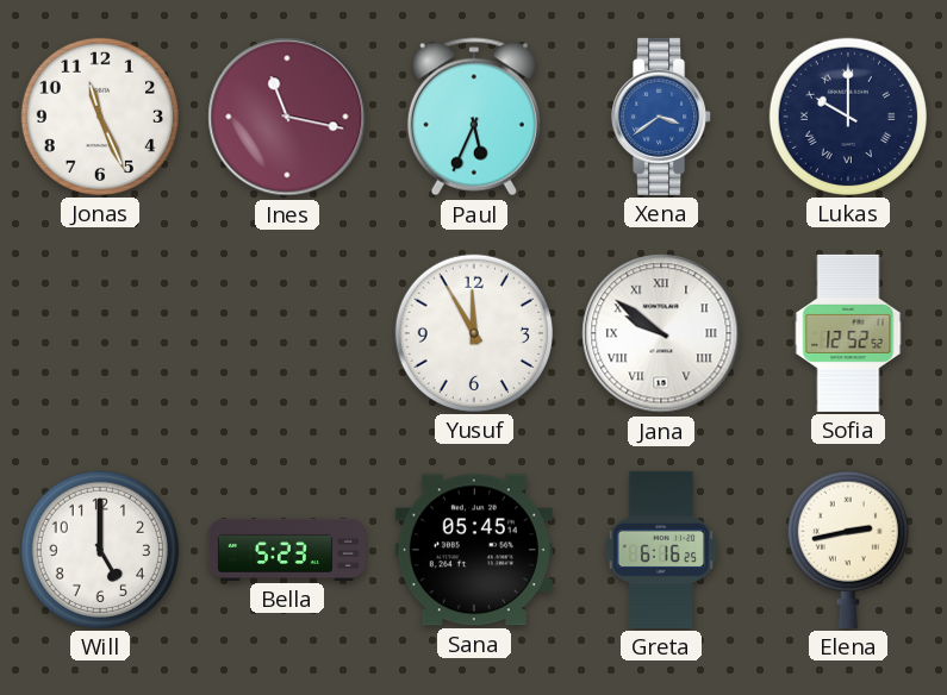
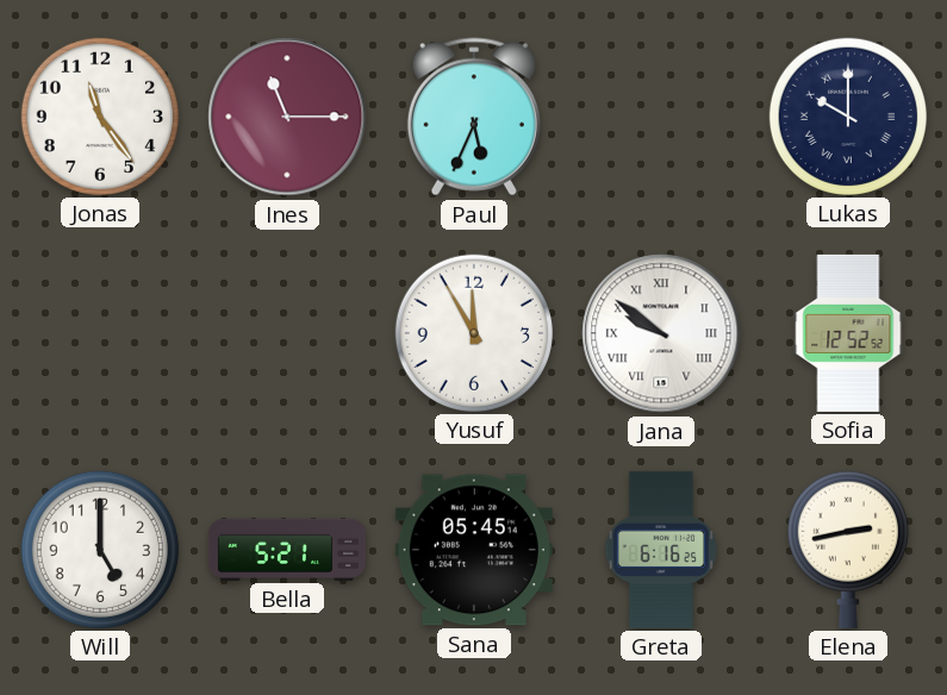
Jonas: 11:26 -> 11:24 (100, 117)
Ines: 11:17 -> 11:15 (287, 117)
Xena: 3:39 -> none (662, 117)
Bella: 5:23 -> 5:21 (287, 550)
